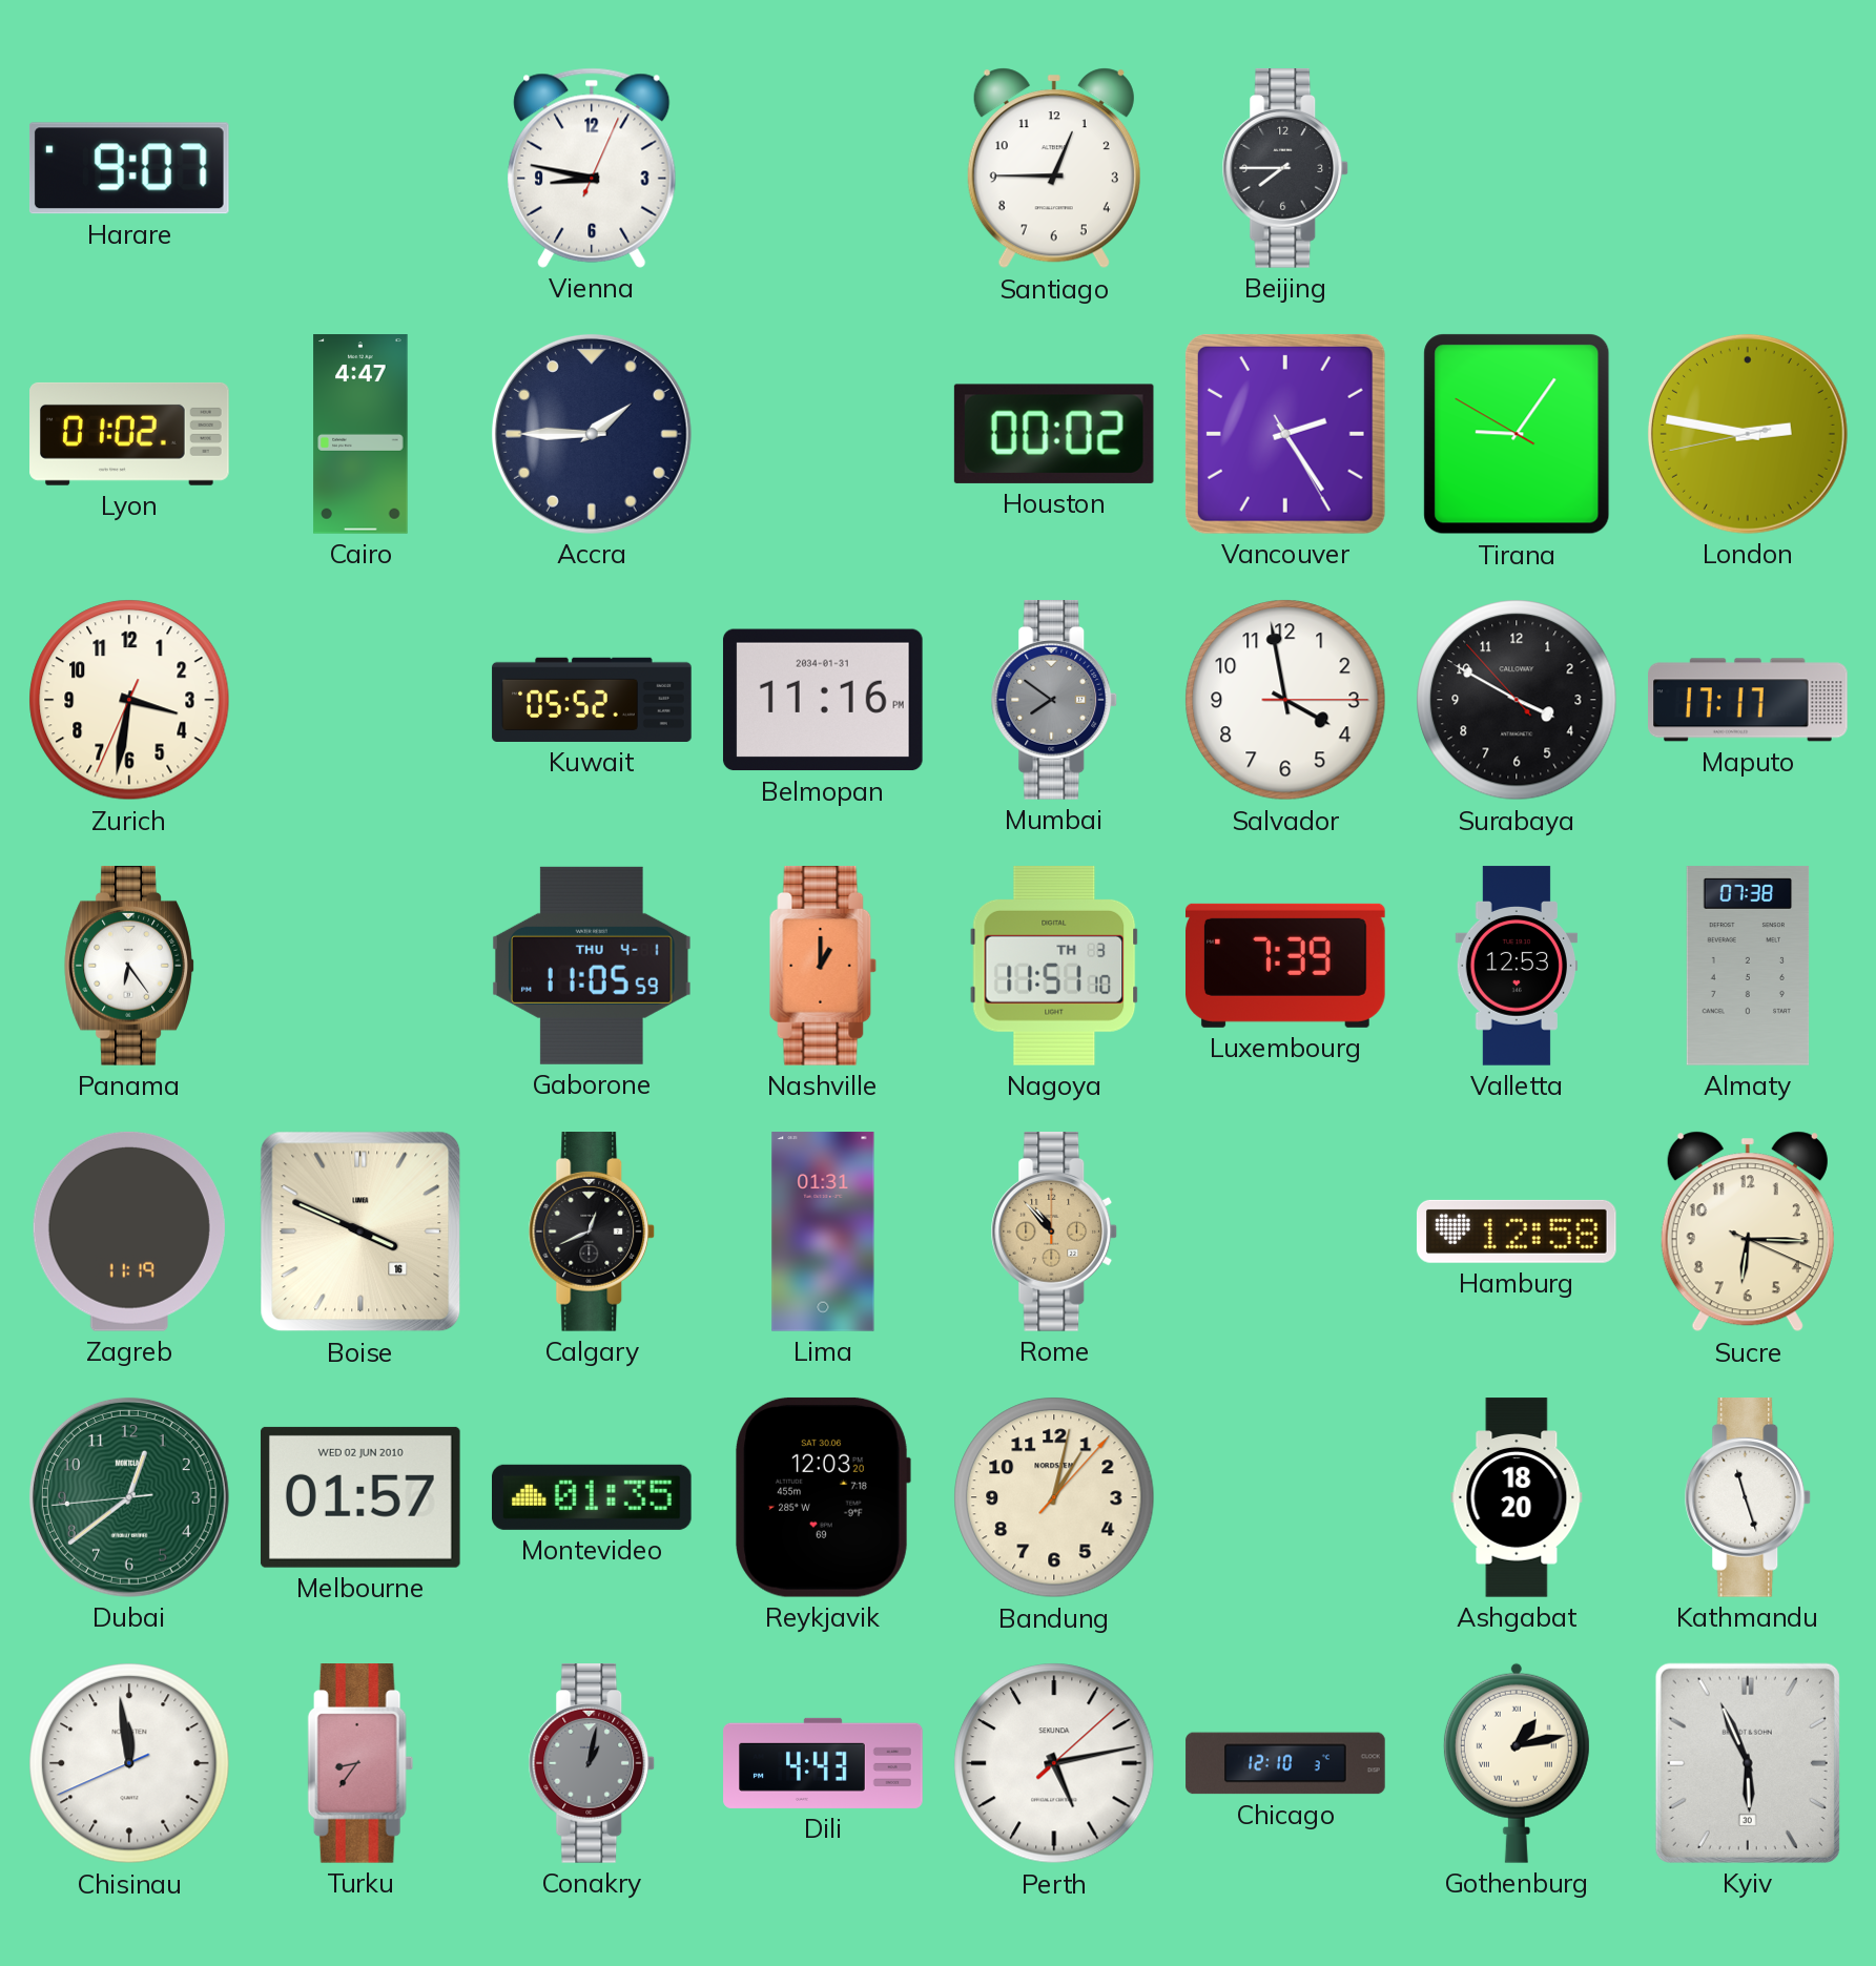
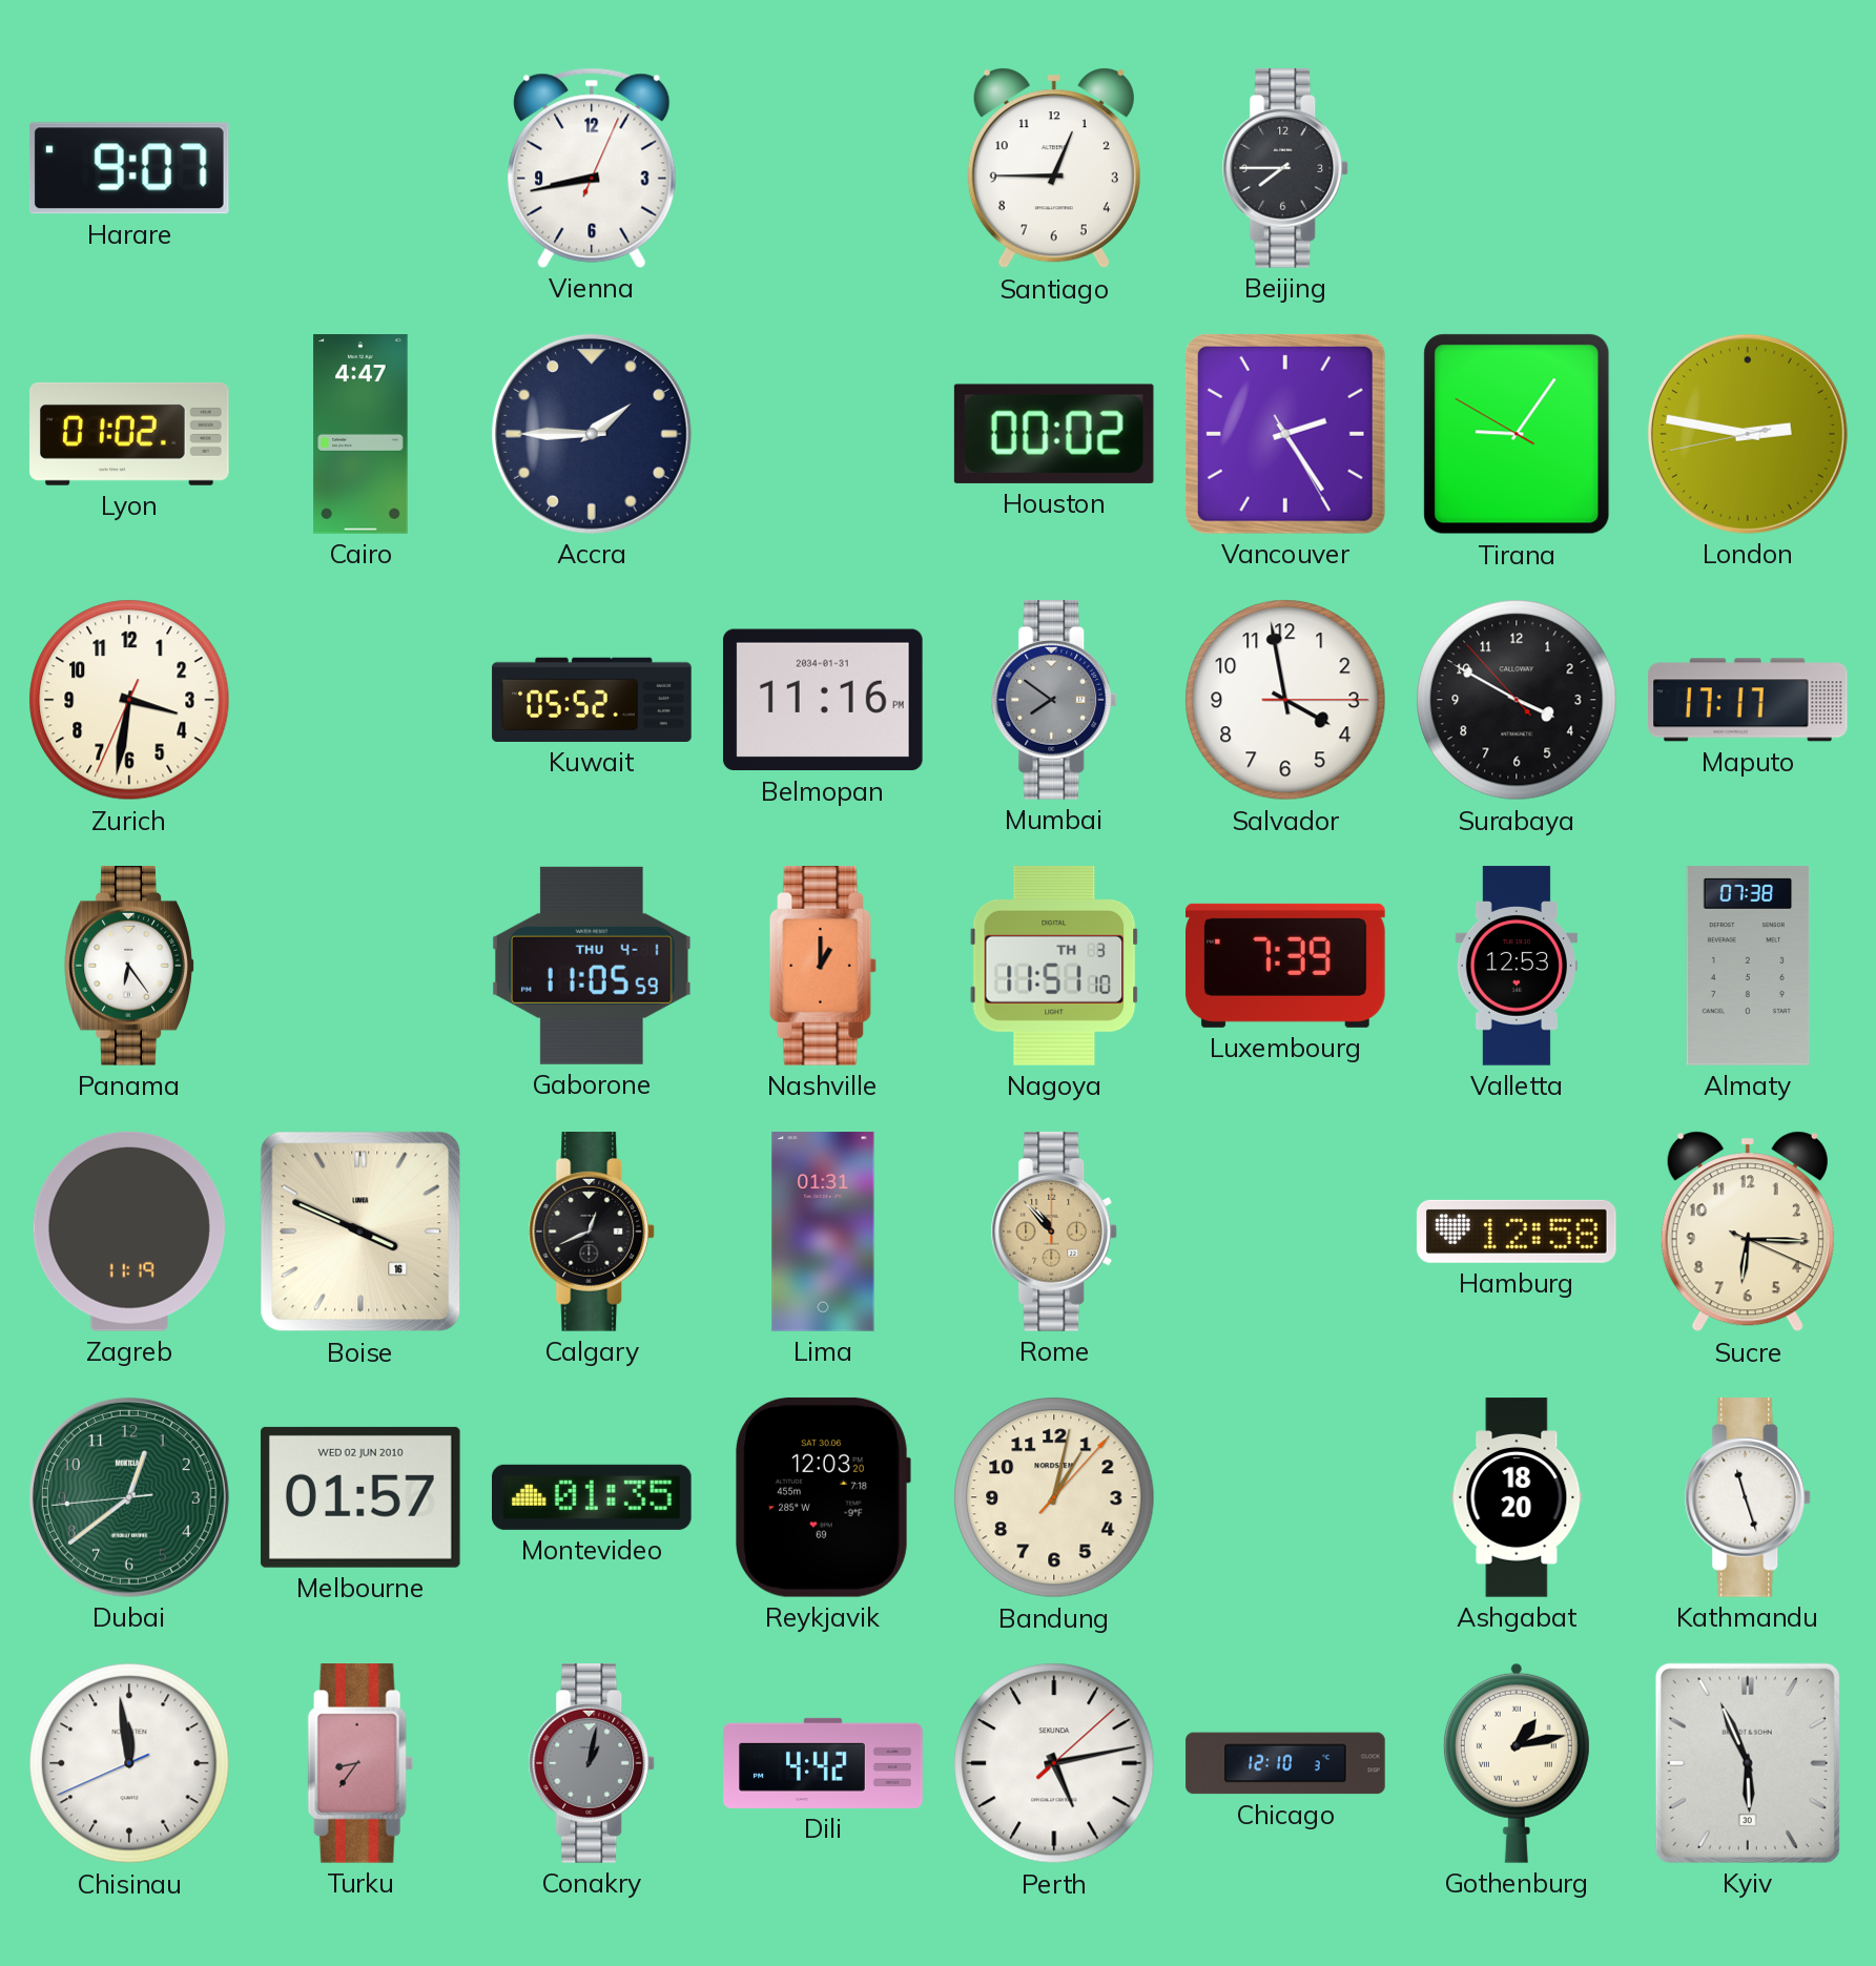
Vienna: 8:47 -> 8:43 (592, 168)
Dili: 4:43 -> 4:42 (823, 1763)
